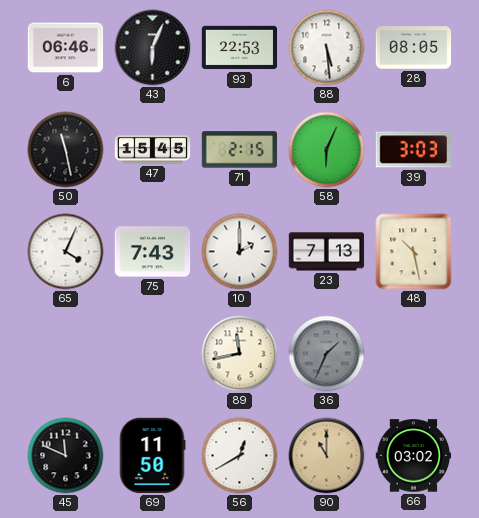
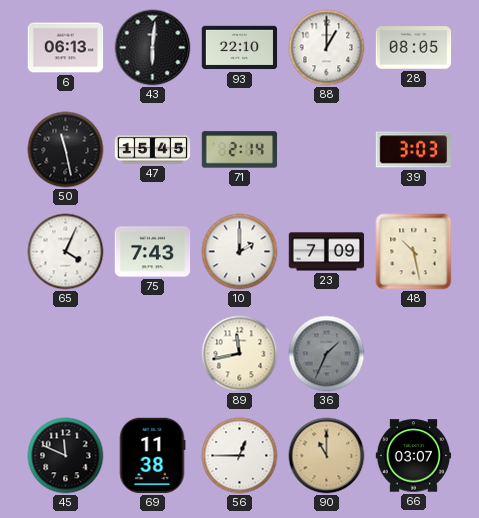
6: 06:46 -> 06:13 (66, 48)
43: 6:04 -> 6:01 (153, 48)
93: 22:53 -> 22:10 (240, 48)
88: 5:29 -> 1:00 (327, 48)
71: 2:15 -> 2:14 (240, 150)
58: 6:04 -> none (327, 150)
23: 7:13 -> 7:09 (327, 252)
69: 11:50 -> 11:38 (152, 456)
56: 12:40 -> 12:45 (240, 456)
66: 03:02 -> 03:07 (414, 456)
